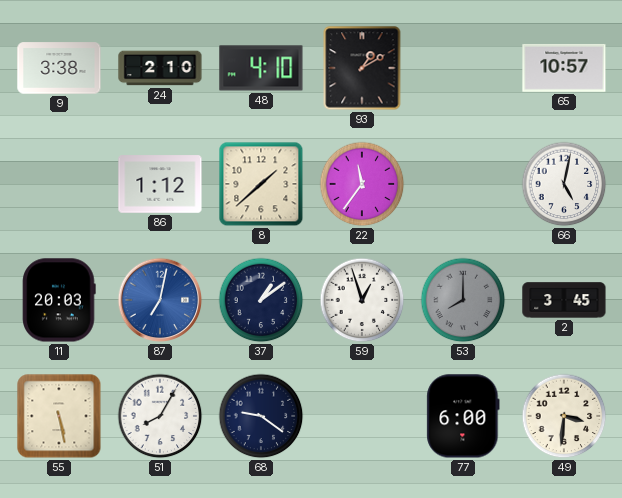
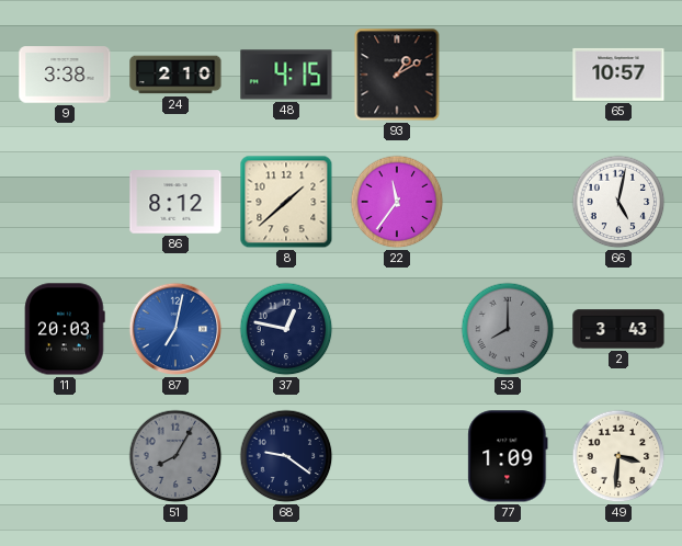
48: 4:10 -> 4:15 (286, 75)
86: 1:12 -> 8:12 (175, 202)
37: 1:09 -> 12:47 (286, 329)
59: 12:57 -> none (362, 300)
2: 3:45 -> 3:43 (618, 329)
55: 5:28 -> none (59, 416)
51 dial: white -> grey (175, 456)
77: 6:00 -> 1:09 (508, 456)
